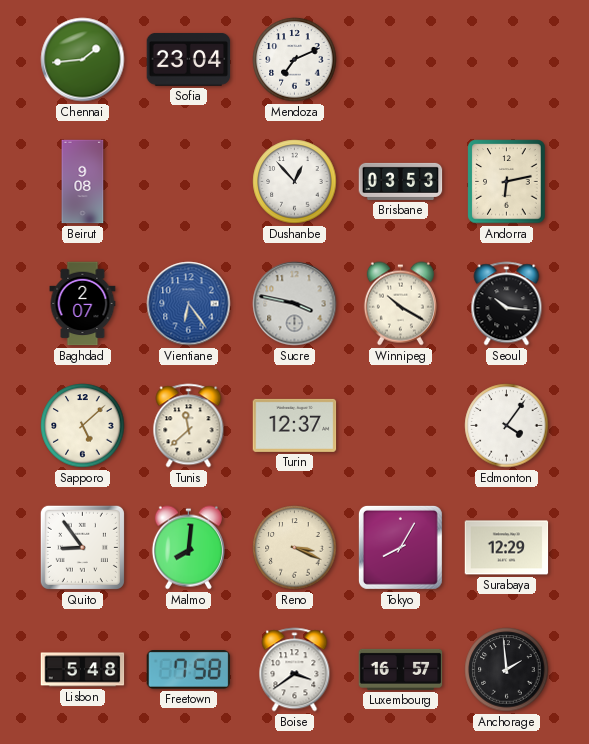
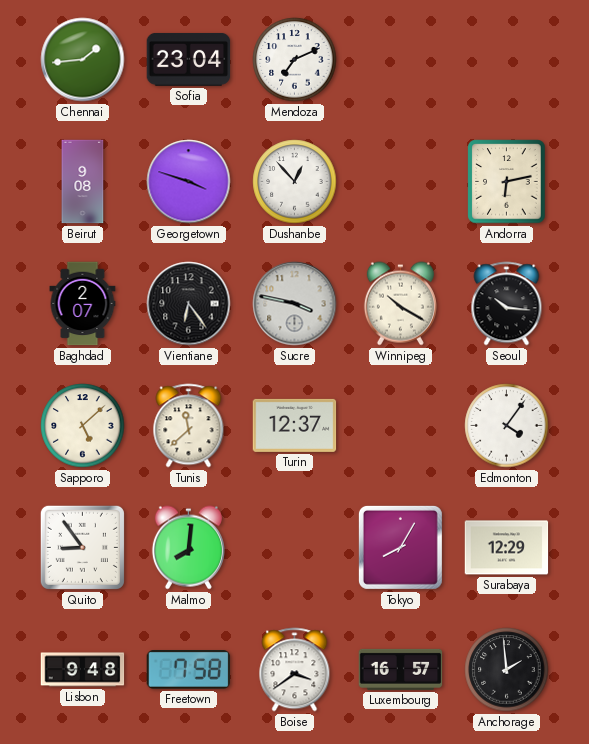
Georgetown: none -> 3:48 (189, 182)
Brisbane: 03:53 -> none (401, 181)
Vientiane dial: blue -> black (189, 304)
Reno: 3:19 -> none (295, 548)
Lisbon: 5:48 -> 9:48 (83, 670)
